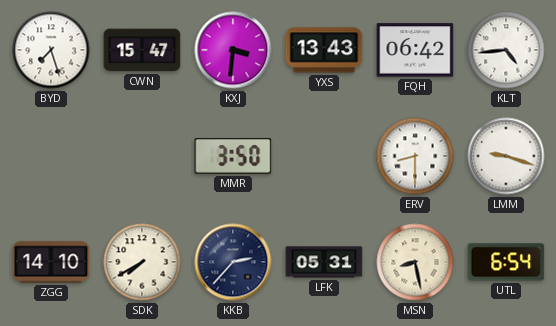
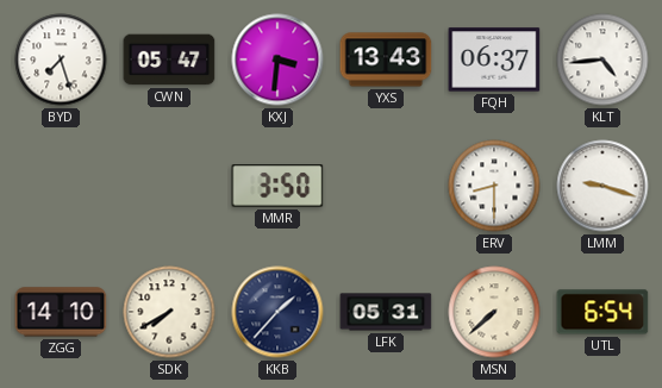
CWN: 15:47 -> 05:47 (169, 60)
FQH: 06:42 -> 06:37 (494, 60)
KKB: 2:37 -> 1:37 (277, 312)
MSN: 8:28 -> 7:38 (494, 312)
